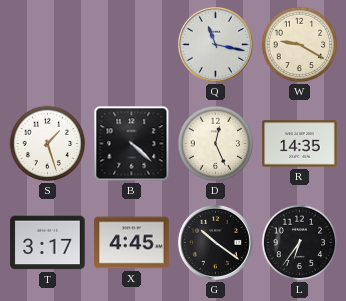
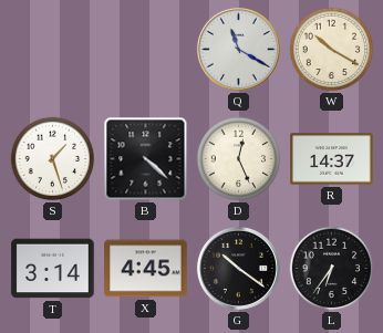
Q: 11:17 -> 11:20 (238, 49)
W: 9:20 -> 10:20 (332, 50)
R: 14:35 -> 14:37 (332, 159)
T: 3:17 -> 3:14 (53, 269)
